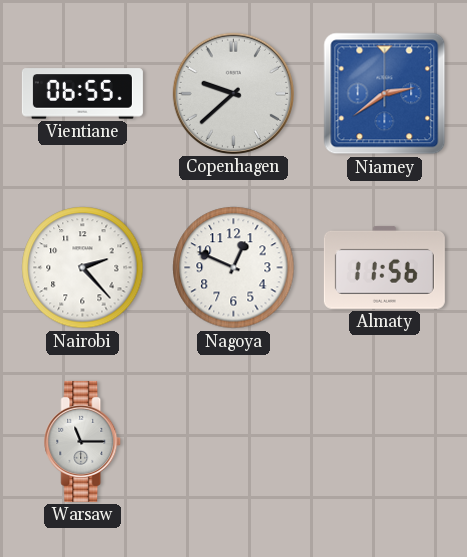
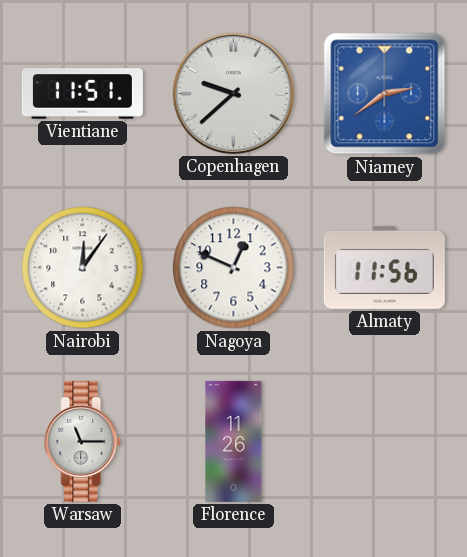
Vientiane: 06:55 -> 11:51 (82, 94)
Nairobi: 2:23 -> 12:06 (83, 268)
Florence: none -> 11:26 (234, 441)
